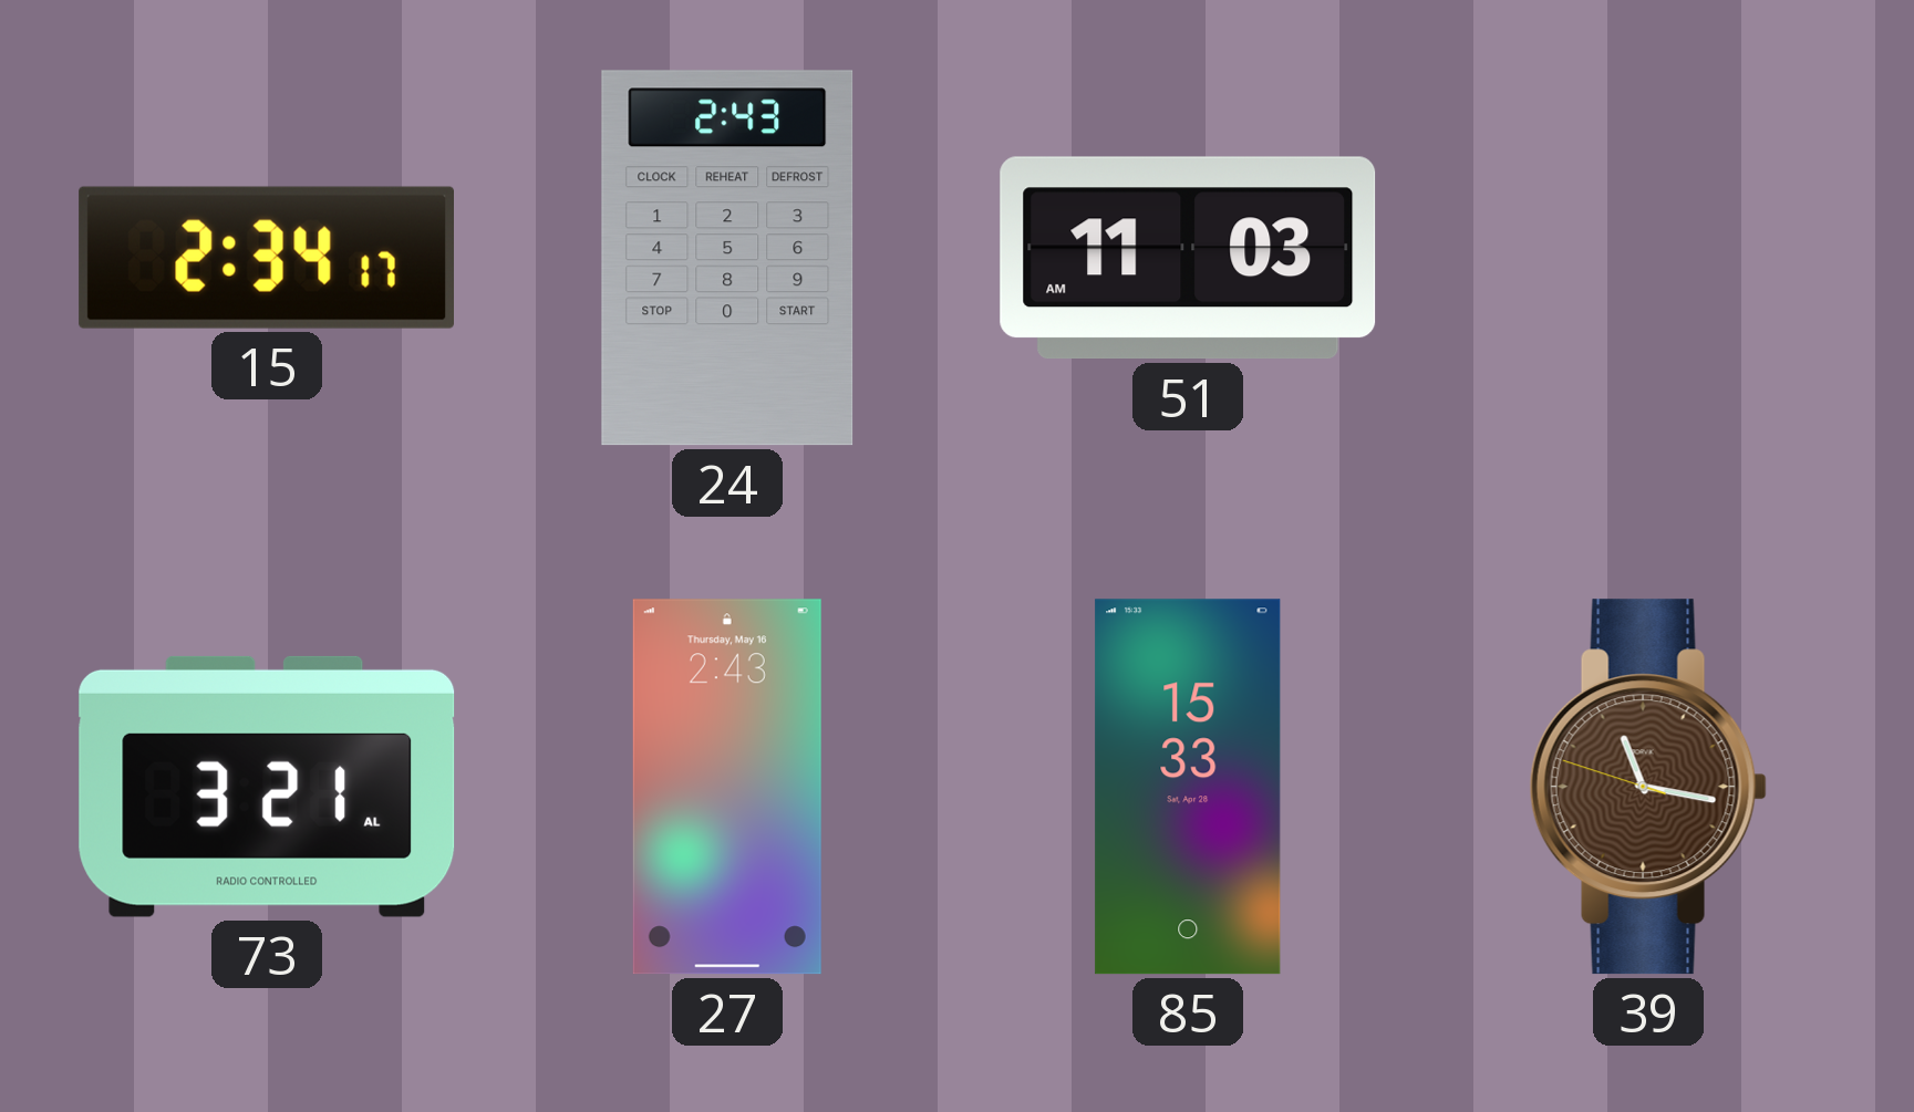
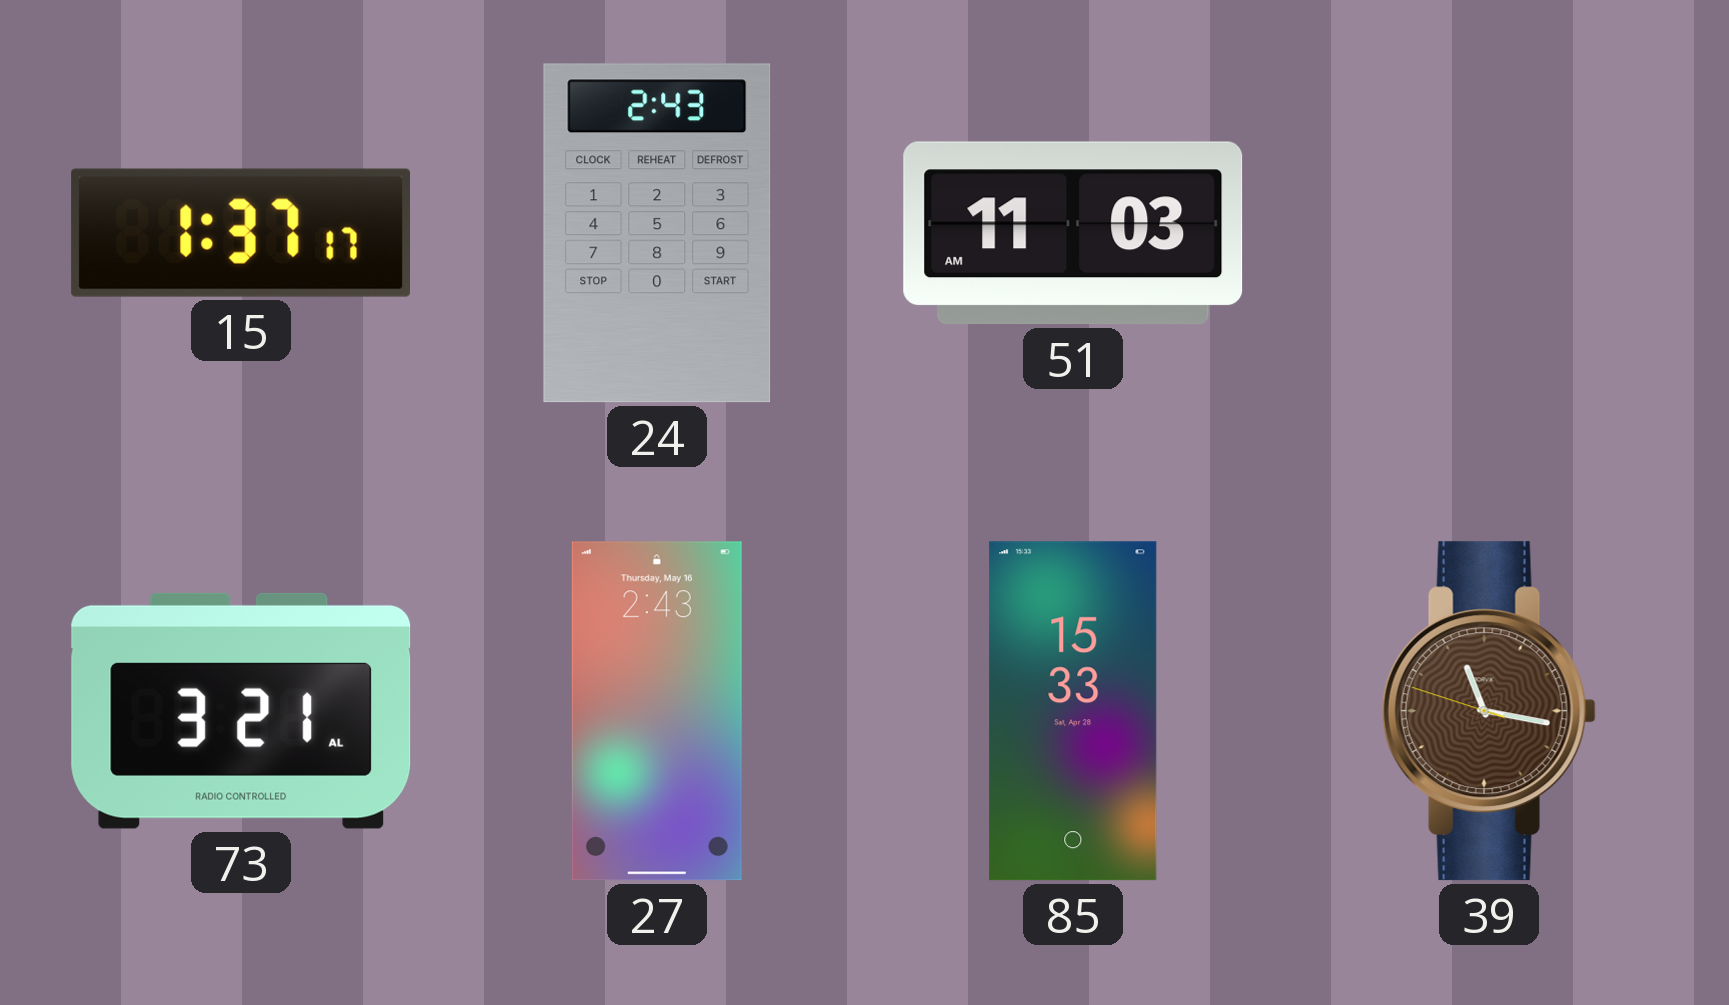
15: 2:34 -> 1:37 (240, 233)
